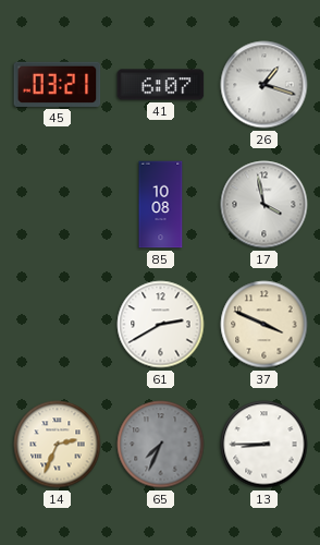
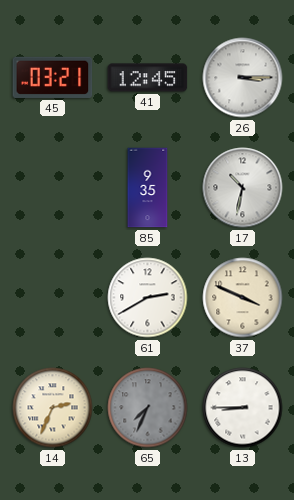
41: 6:07 -> 12:45 (148, 78)
26: 1:18 -> 3:15 (243, 78)
85: 10:08 -> 9:35 (148, 188)
17: 3:58 -> 10:32 (243, 188)
